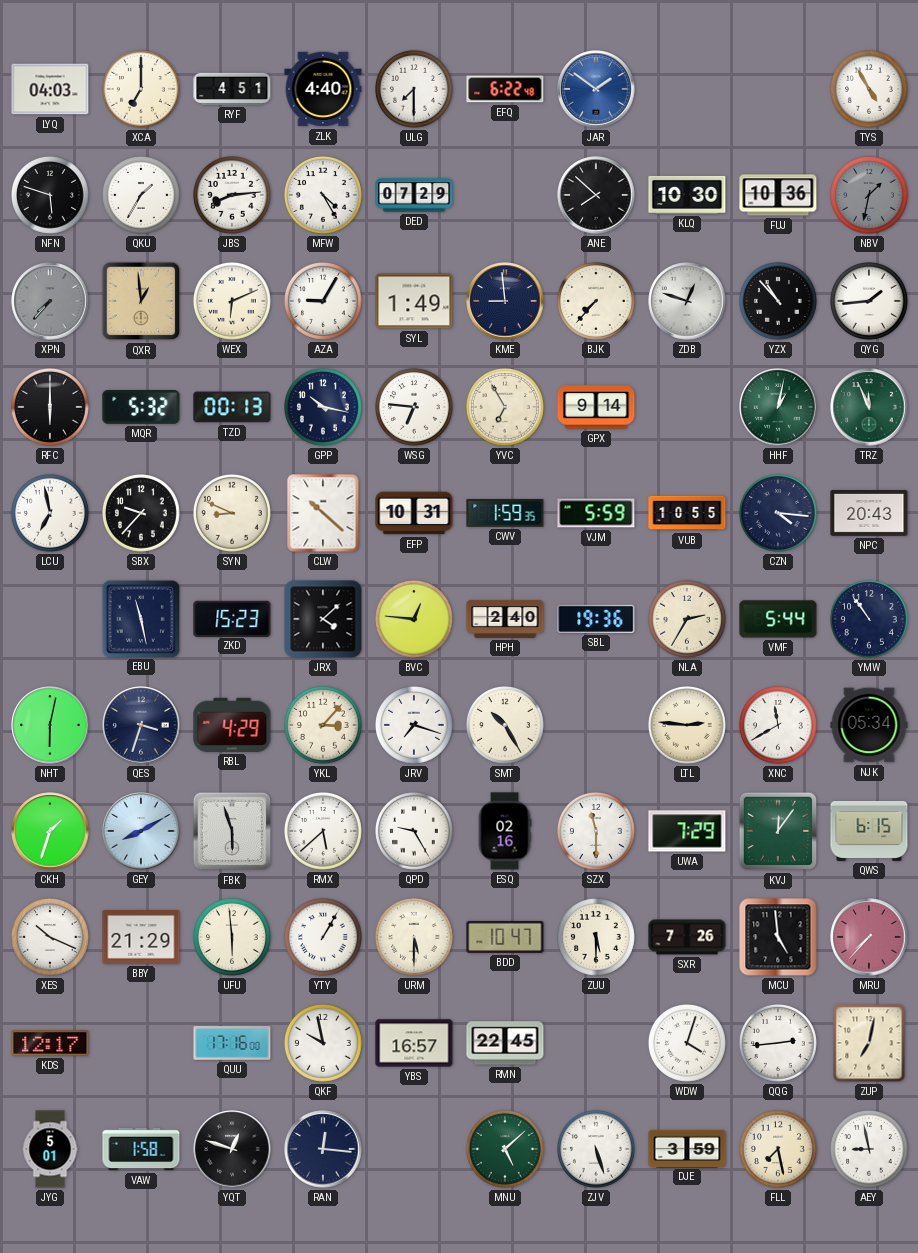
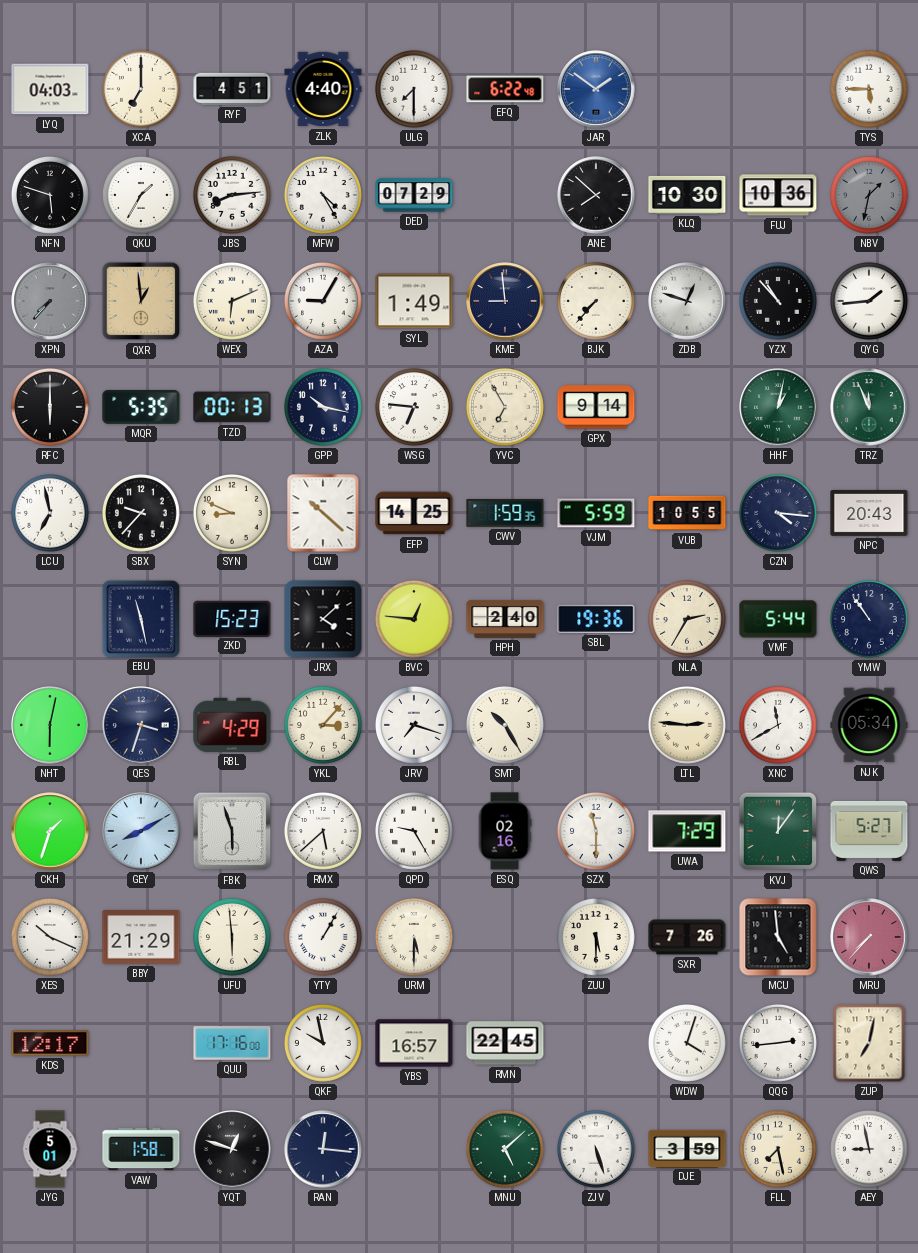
TYS: 4:55 -> 5:45 (869, 89)
MQR: 5:32 -> 5:35 (141, 407)
EFP: 10:31 -> 14:25 (414, 513)
QWS: 6:15 -> 5:27 (869, 831)
BDD: 10:47 -> none (505, 937)
